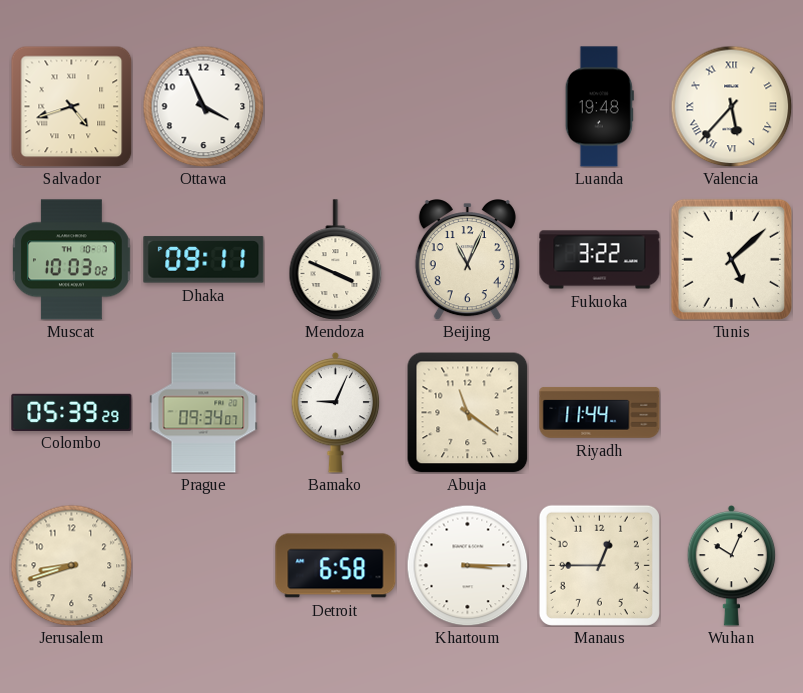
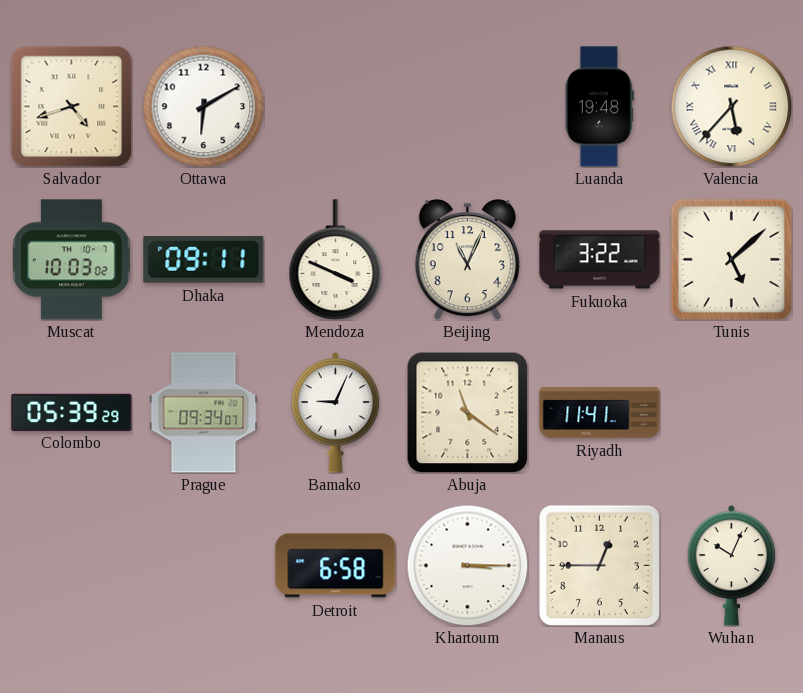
Ottawa: 3:56 -> 6:10 (203, 106)
Riyadh: 11:44 -> 11:41 (600, 412)
Jerusalem: 8:42 -> none (71, 565)
